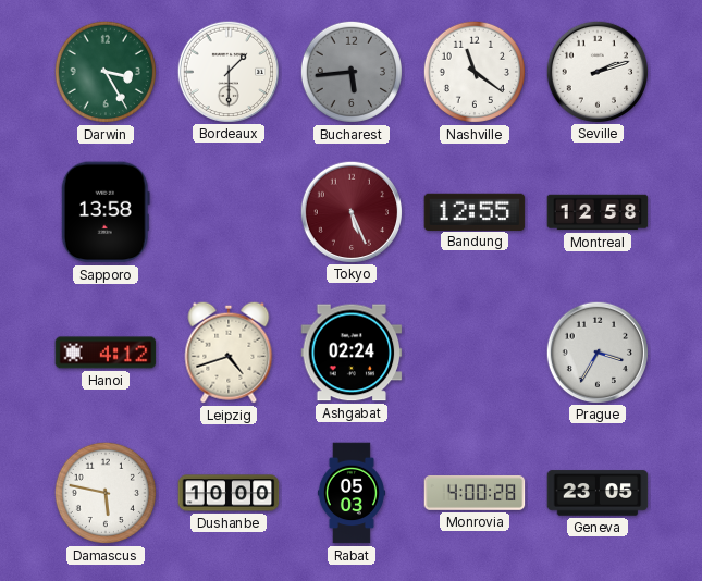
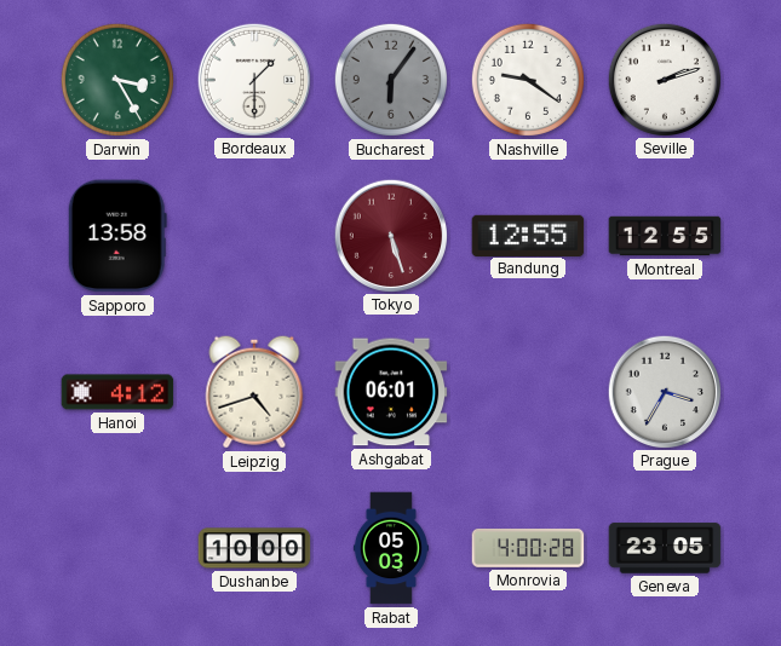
Bucharest: 5:44 -> 6:06 (391, 80)
Nashville: 11:21 -> 9:21 (528, 80)
Tokyo: 5:26 -> 5:27 (390, 235)
Montreal: 12:58 -> 12:55 (665, 236)
Ashgabat: 02:24 -> 06:01 (391, 392)
Damascus: 5:47 -> none (106, 493)
